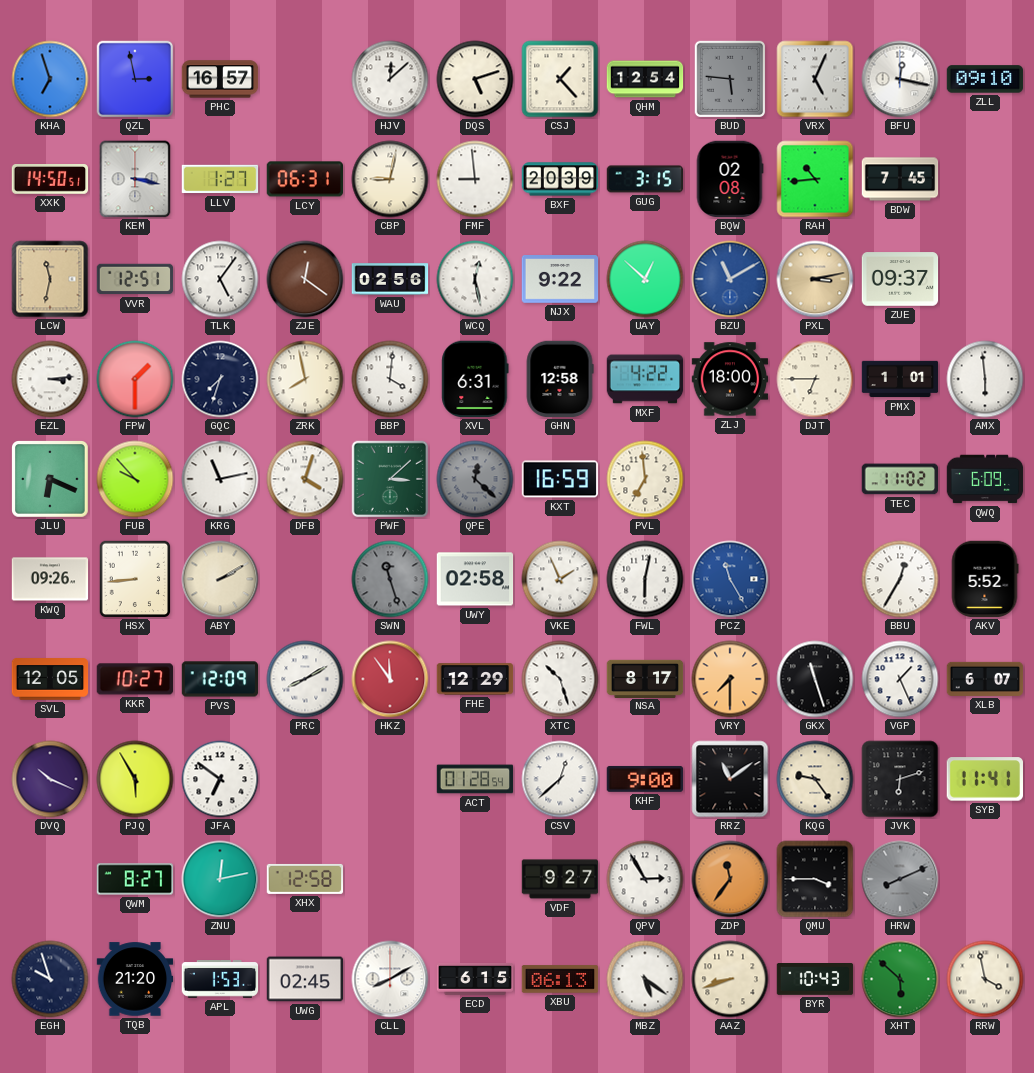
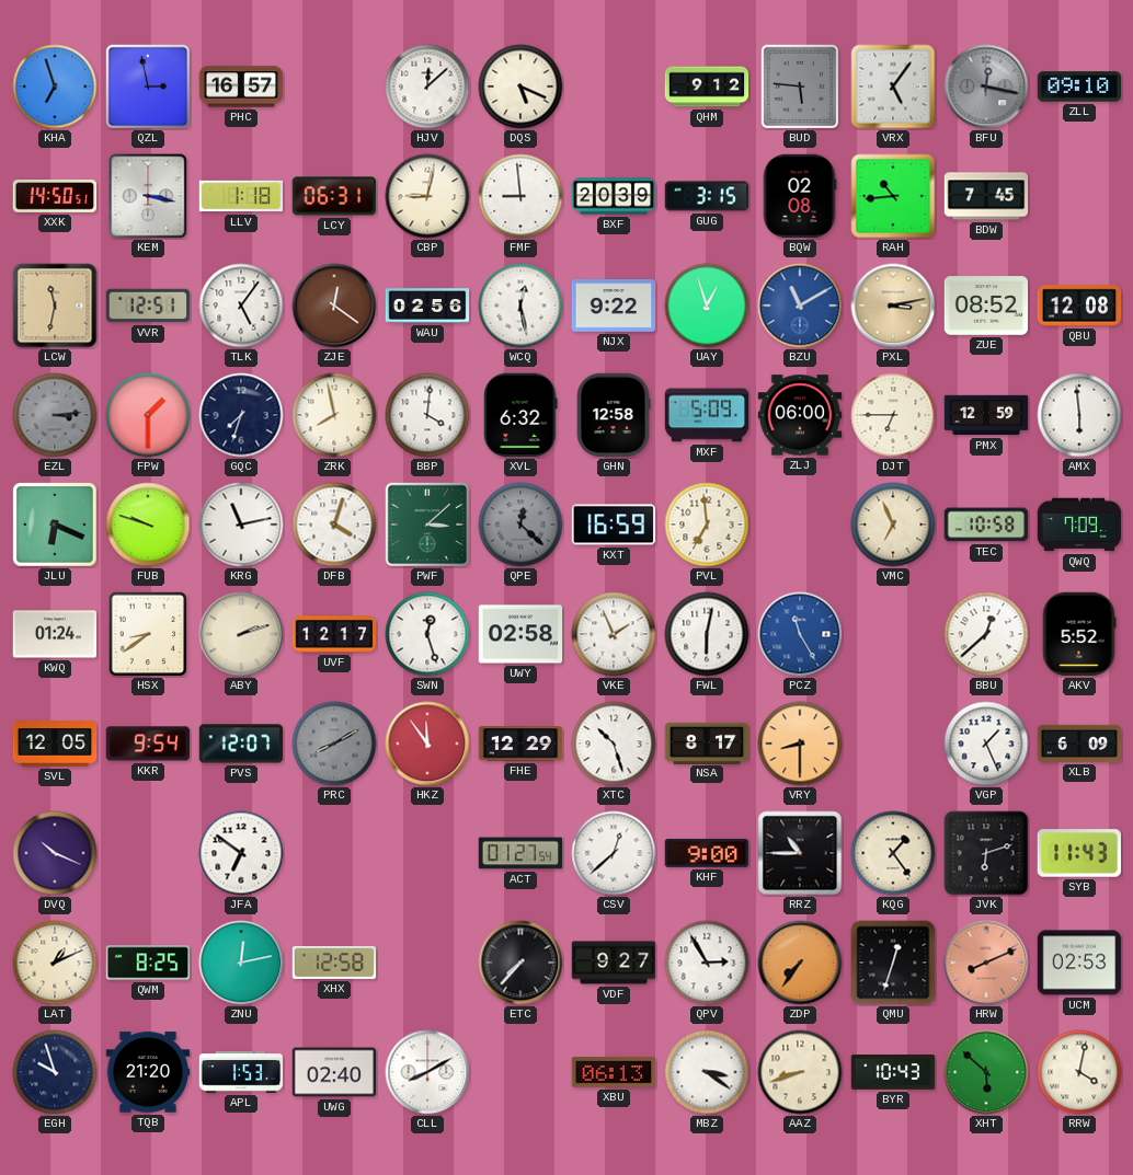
DQS: 5:12 -> 5:19 (520, 87)
CSJ: 1:23 -> none (560, 79)
QHM: 12:54 -> 9:12 (707, 87)
VRX: 5:04 -> 5:06 (893, 87)
BFU dial: white -> grey (986, 87)
LLV: 1:27 -> 1:18 (241, 196)
UAY: 12:52 -> 12:57 (707, 306)
ZUE: 09:37 -> 08:52 (986, 306)
QBU: none -> 12:08 (1079, 306)
EZL dial: white -> grey (55, 415)
XVL: 6:31 -> 6:32 (520, 415)
MXF: 4:22 -> 5:09 (707, 415)
ZLJ: 18:00 -> 06:00 (800, 415)
PMX: 1:01 -> 12:59 (986, 415)
FUB: 9:53 -> 9:48 (148, 525)
VMC: none -> 6:56 (893, 525)
TEC: 11:02 -> 10:58 (986, 525)
QWQ: 6:09 -> 7:09 (1079, 525)
KWQ: 09:26 -> 01:24 (55, 634)
HSX: 8:44 -> 8:39 (148, 634)
ABY: 2:10 -> 2:12 (241, 634)
UVF: none -> 12:17 (334, 634)
SWN: 11:27 -> 12:27 (427, 634)
SWN dial: grey -> white (427, 634)
BBU: 12:35 -> 12:38 (986, 634)
KKR: 10:27 -> 9:54 (148, 744)
PVS: 12:09 -> 12:07 (241, 744)
PRC dial: white -> grey (334, 744)
VRY: 7:30 -> 8:30 (800, 744)
GKX: 11:27 -> none (815, 679)
XLB: 6:07 -> 6:09 (1079, 744)
PJQ: 5:55 -> none (135, 779)
ACT: 01:28 -> 01:27 (520, 853)
RRZ: 11:09 -> 10:45 (800, 853)
KQG: 9:24 -> 1:24 (893, 853)
SYB: 11:41 -> 11:43 (1078, 853)
LAT: none -> 1:11 (55, 963)
QWM: 8:27 -> 8:25 (148, 963)
ETC: none -> 7:37 (520, 963)
ZDP: 11:36 -> 7:36 (800, 963)
QMU: 3:45 -> 12:33 (893, 963)
HRW dial: grey -> salmon (986, 963)
UCM: none -> 02:53 (1079, 963)
UWG: 02:45 -> 02:40 (334, 1072)
ECD: 6:15 -> none (475, 980)
MBZ: 5:21 -> 3:21 (707, 1072)
RRW: 3:58 -> 4:02 (1079, 1072)
